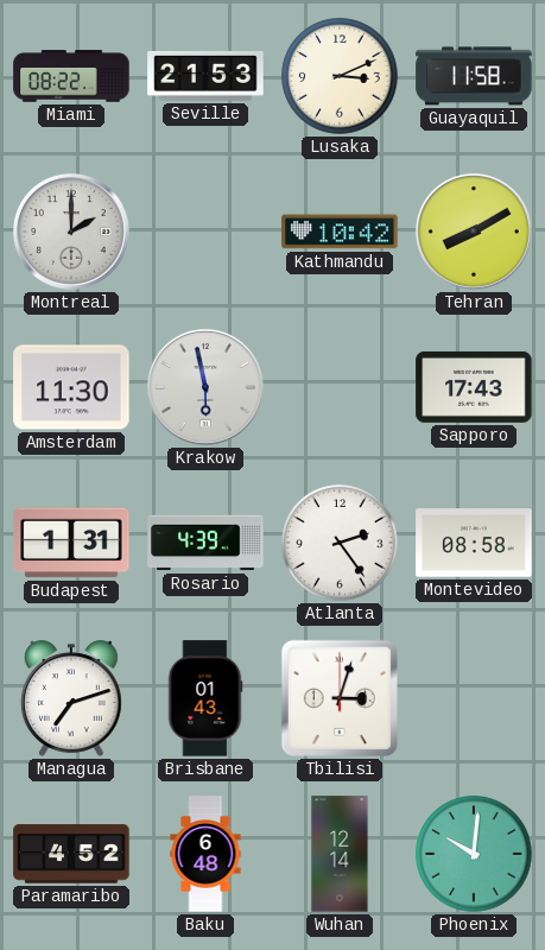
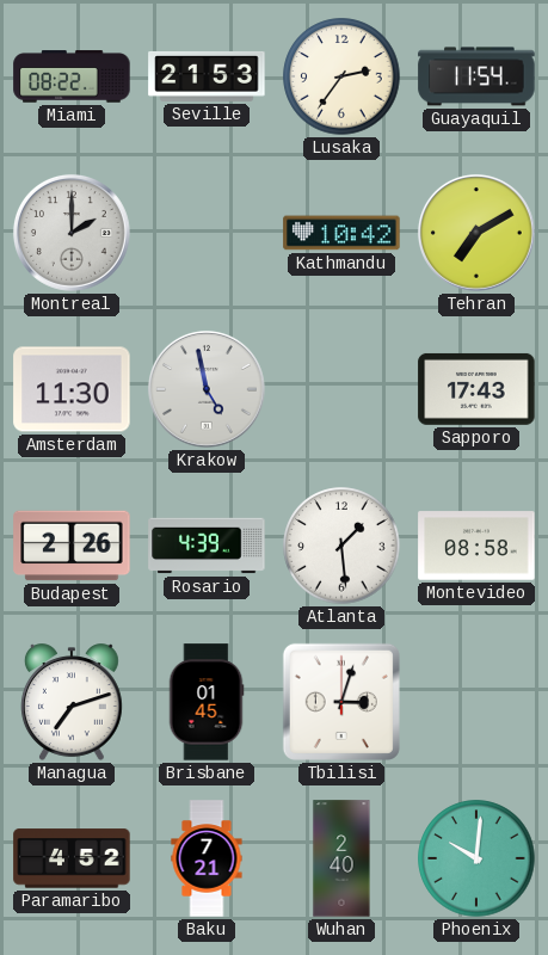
Lusaka: 3:11 -> 2:36 (341, 76)
Guayaquil: 11:58 -> 11:54 (476, 76)
Tehran: 8:10 -> 7:10 (476, 233)
Krakow: 5:58 -> 4:58 (207, 389)
Budapest: 1:31 -> 2:26 (72, 546)
Atlanta: 2:24 -> 1:29 (341, 546)
Brisbane: 01:43 -> 01:45 (207, 702)
Baku: 6:48 -> 7:21 (207, 858)
Wuhan: 12:14 -> 2:40 (341, 858)
